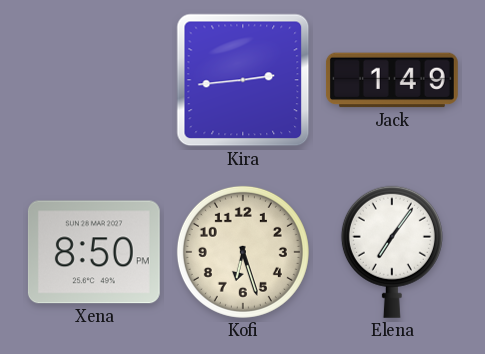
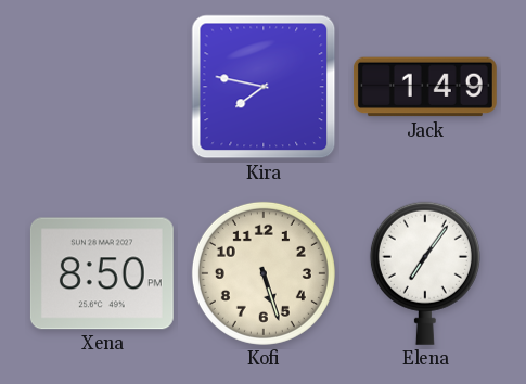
Kira: 2:44 -> 7:47 (264, 87)
Kofi: 6:27 -> 5:27 (264, 273)
